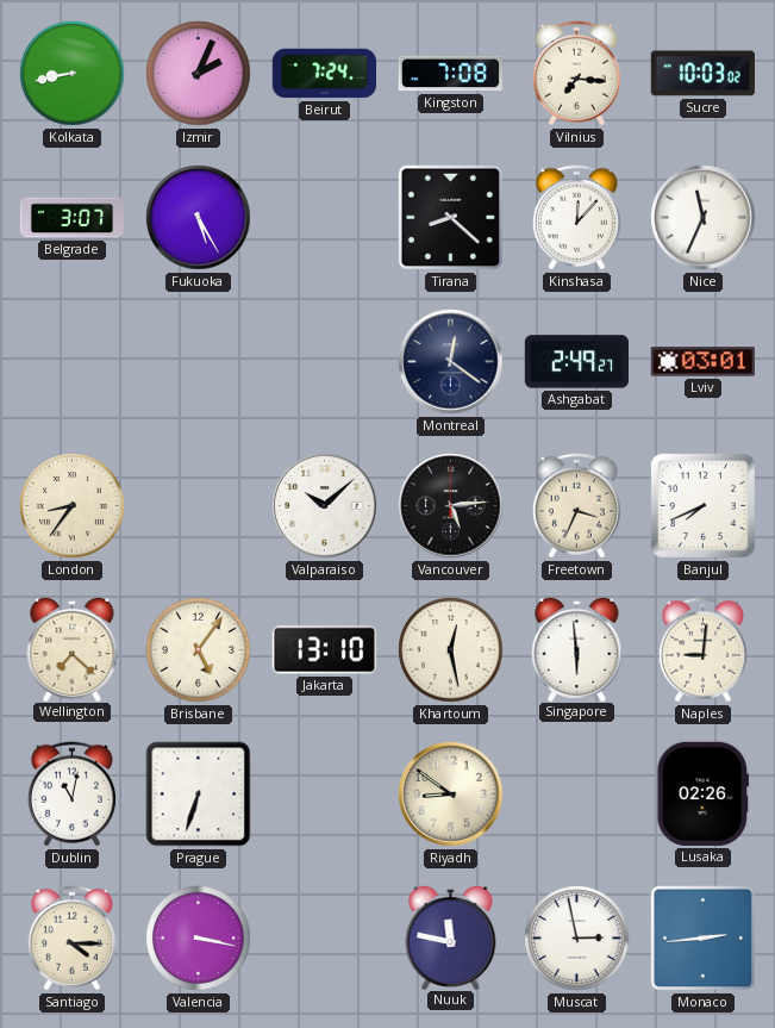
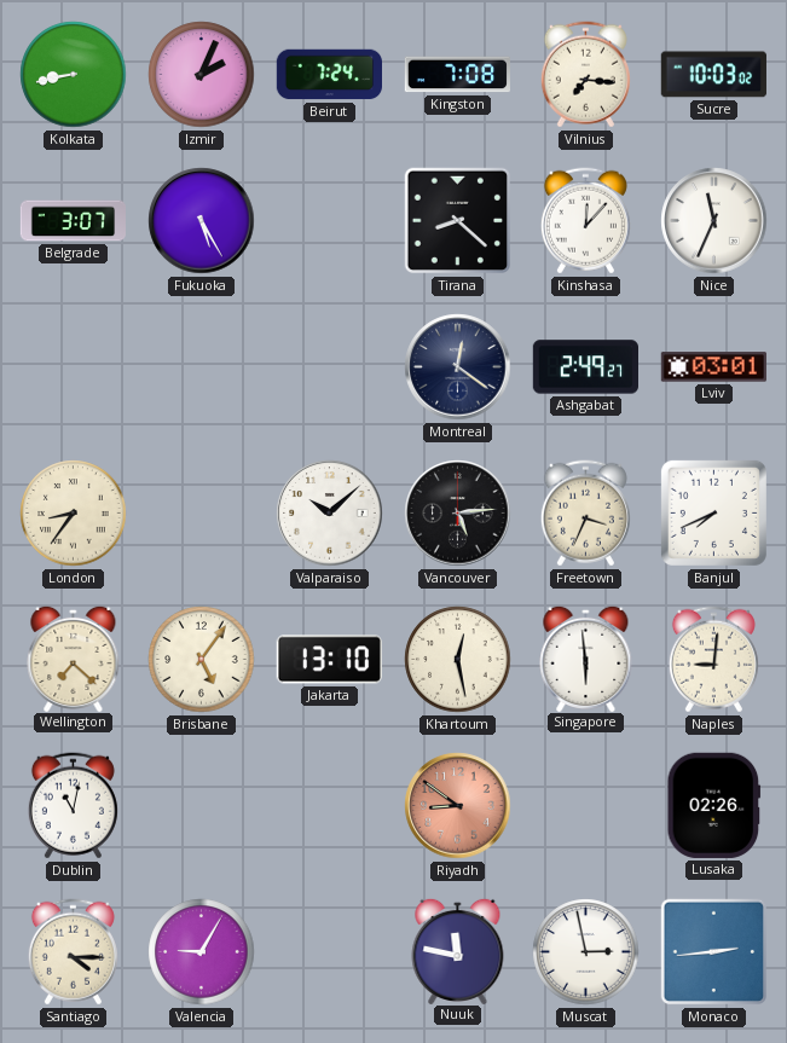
Prague: 6:33 -> none (199, 795)
Riyadh dial: cream -> salmon (458, 806)
Valencia: 3:17 -> 9:05 (202, 952)
